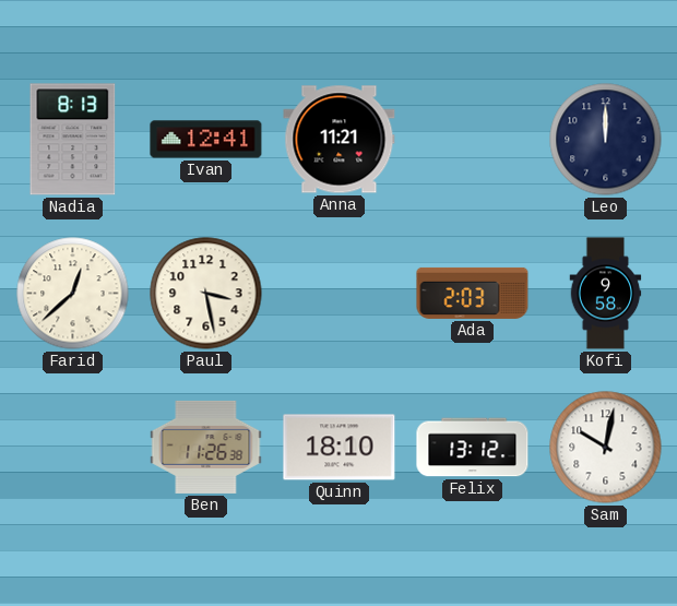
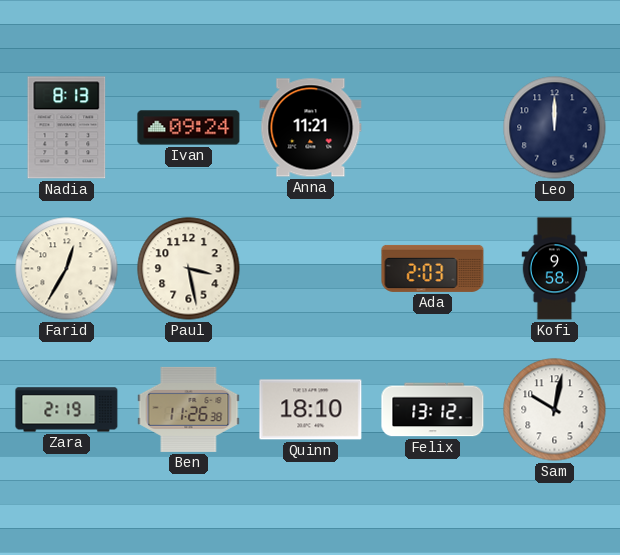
Ivan: 12:41 -> 09:24 (189, 128)
Farid: 12:38 -> 12:35 (67, 269)
Zara: none -> 2:19 (67, 410)
